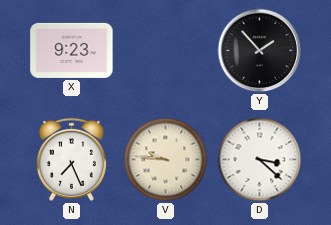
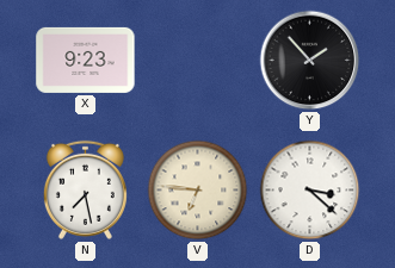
N: 7:26 -> 7:28 (85, 189)
V: 9:46 -> 6:46 (198, 191)
